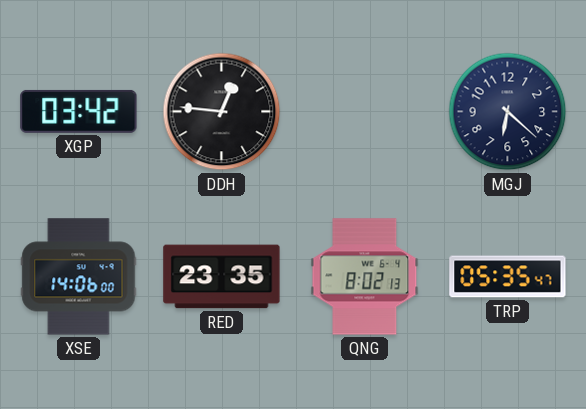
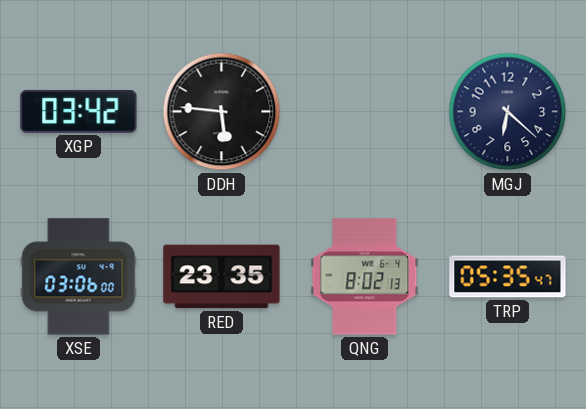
DDH: 12:46 -> 5:46 (222, 112)
XSE: 14:06 -> 03:06 (79, 277)
